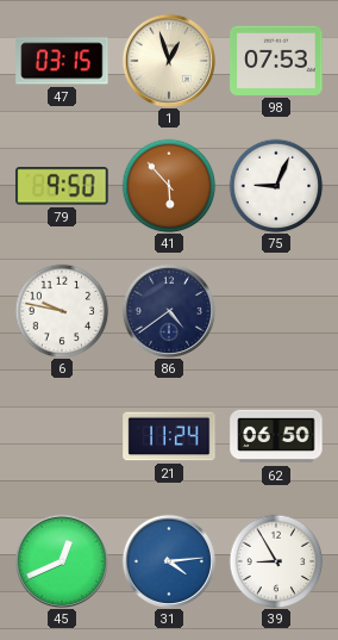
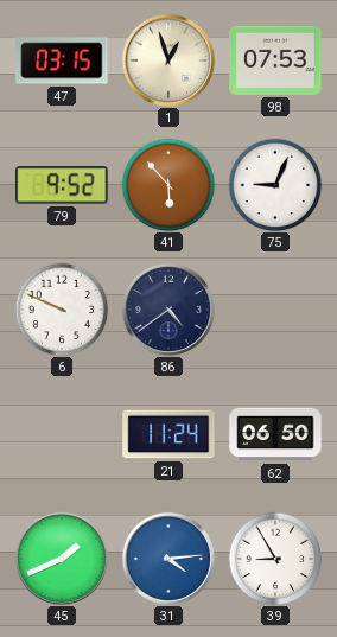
79: 9:50 -> 9:52 (62, 185)
6: 9:47 -> 9:49 (62, 310)
45: 12:41 -> 1:41 (62, 559)
